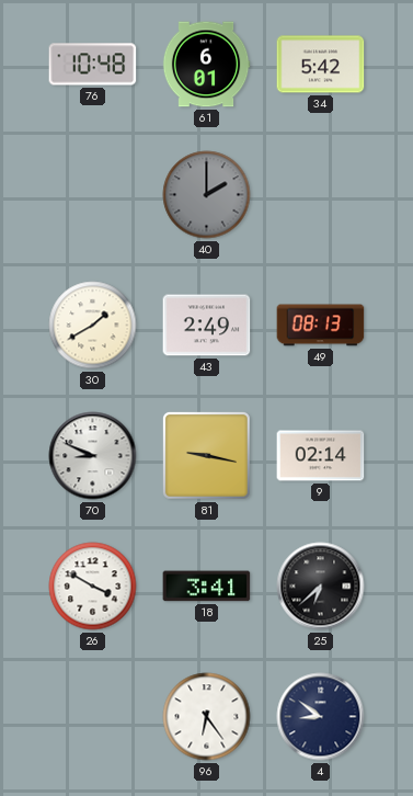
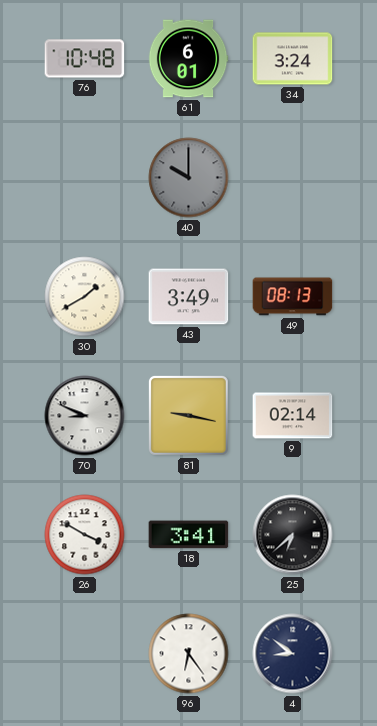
34: 5:42 -> 3:24 (293, 59)
40: 2:00 -> 10:00 (189, 178)
43: 2:49 -> 3:49 (189, 297)
